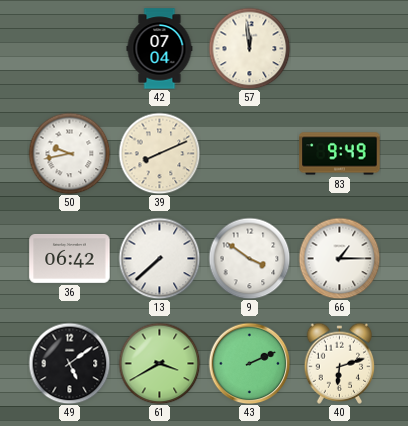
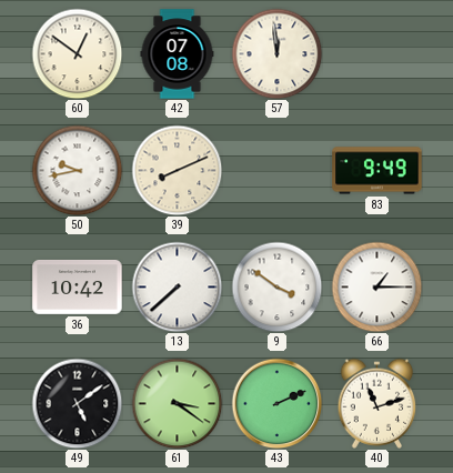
60: none -> 12:51 (77, 53)
42: 07:04 -> 07:08 (178, 54)
36: 06:42 -> 10:42 (78, 286)
61: 3:40 -> 3:21 (177, 403)
40: 6:12 -> 11:12 (377, 403)
